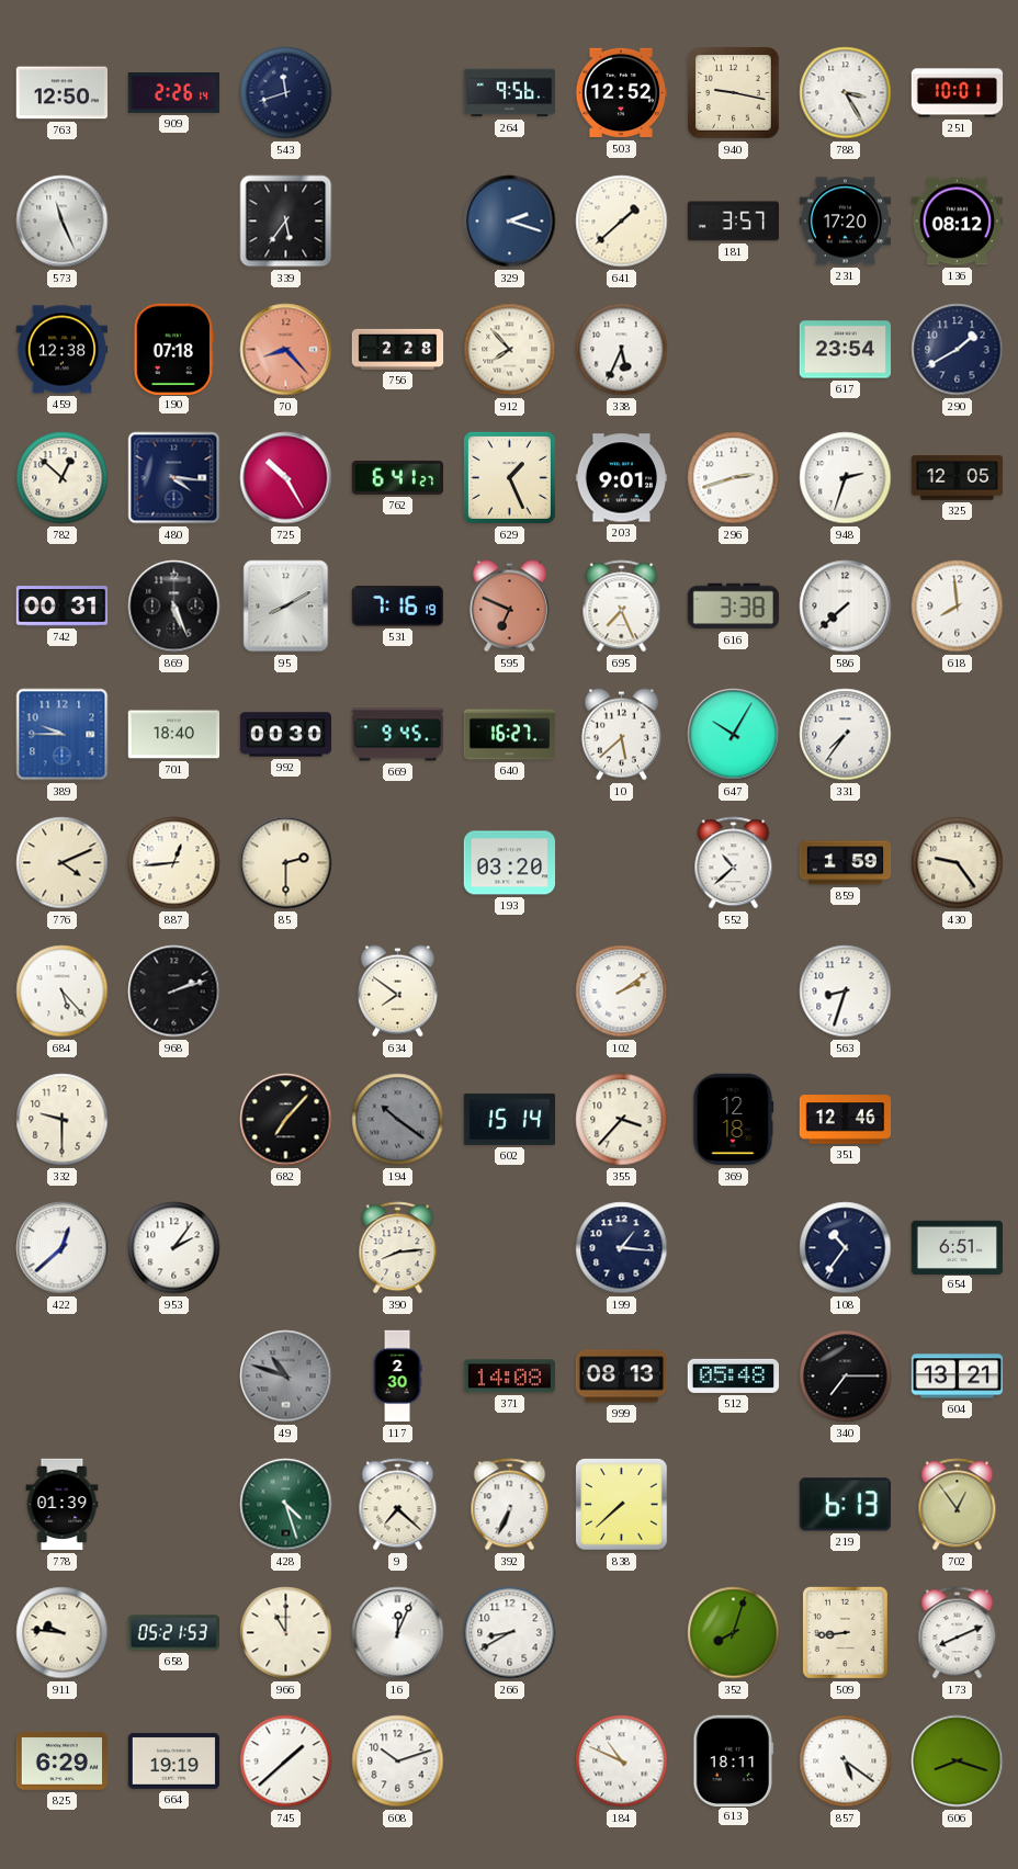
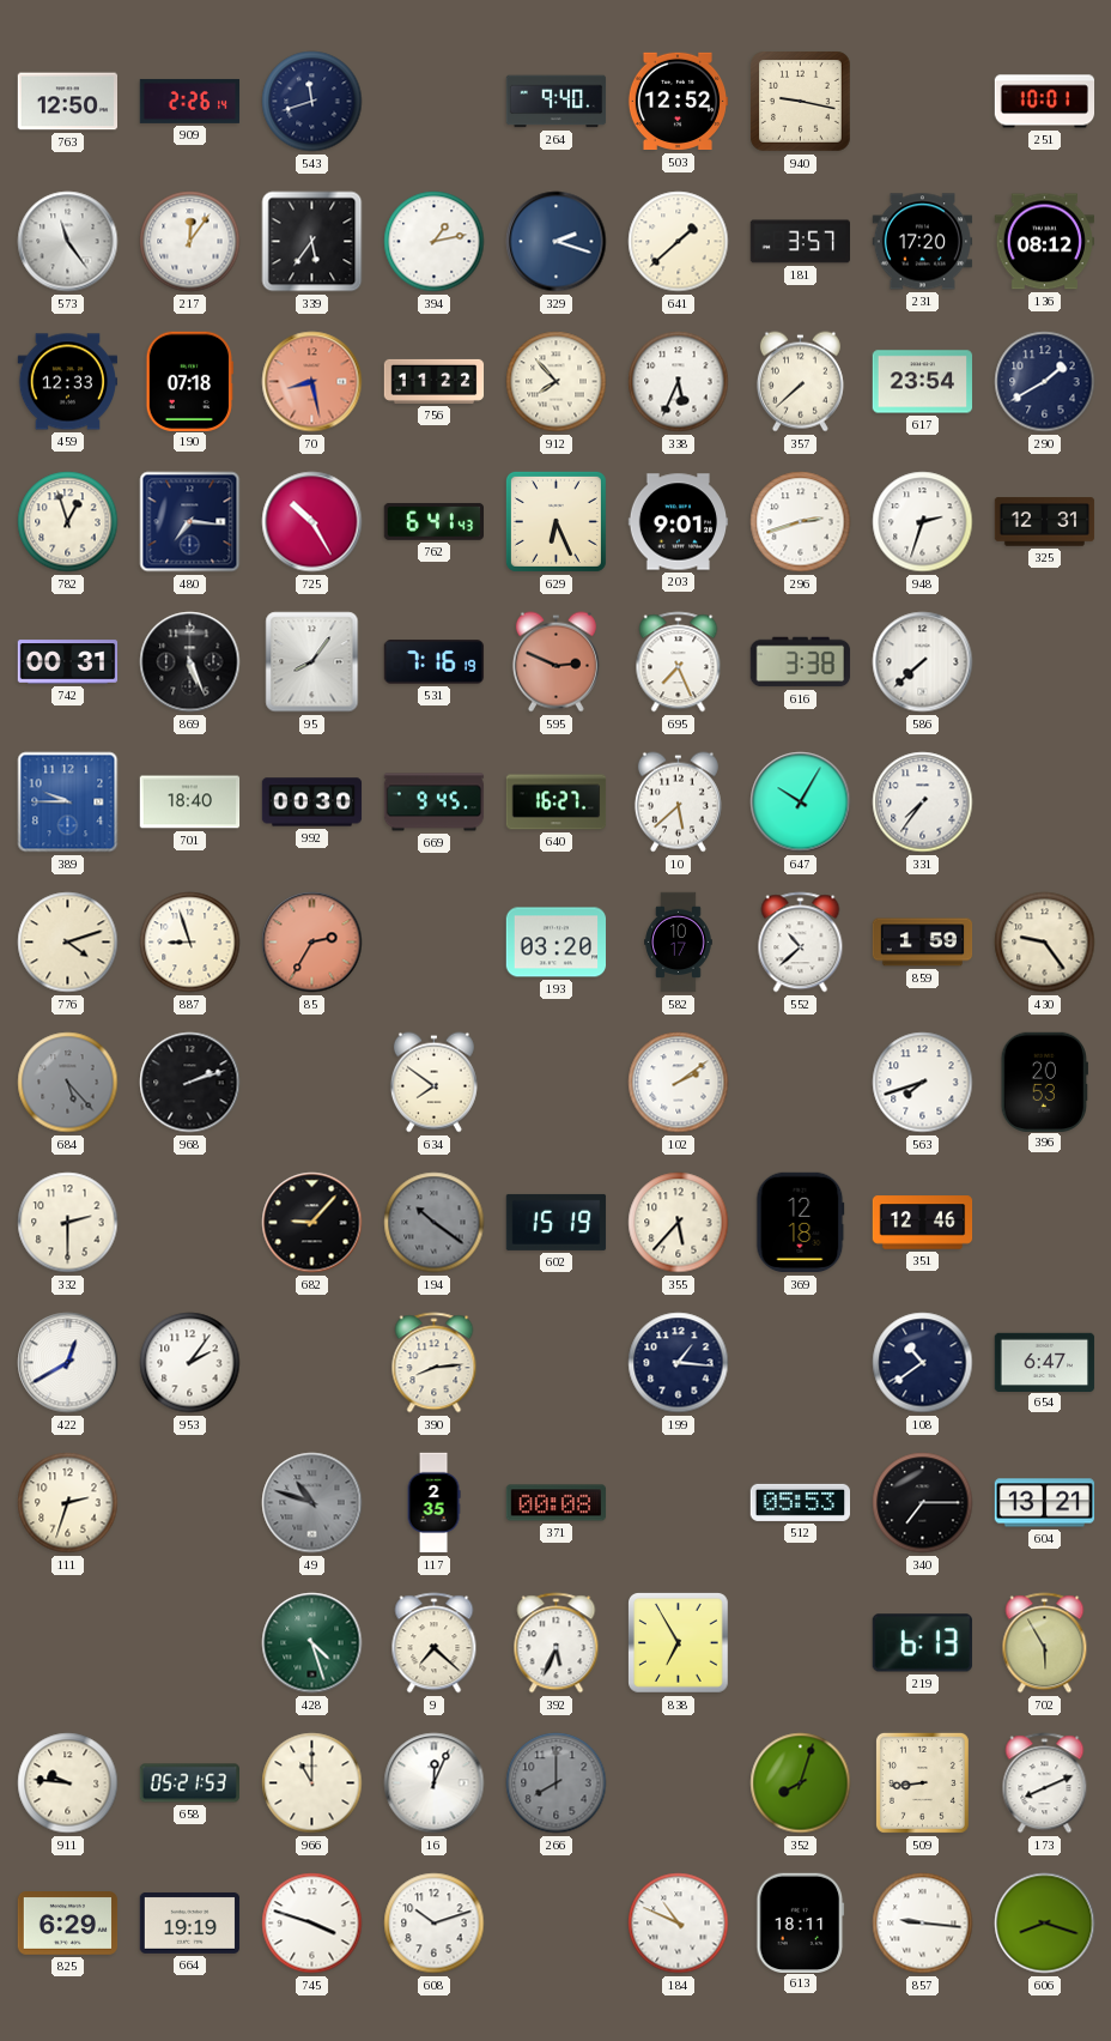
264: 9:56 -> 9:40 (557, 102)
788: 3:25 -> none (846, 93)
573: 11:26 -> 11:24 (68, 242)
217: none -> 12:06 (190, 242)
394: none -> 1:13 (435, 242)
459: 12:38 -> 12:33 (68, 382)
70: 8:23 -> 8:28 (312, 382)
756: 2:28 -> 11:22 (435, 381)
357: none -> 7:38 (800, 382)
782: 12:52 -> 12:57 (68, 522)
480: 4:16 -> 7:16 (190, 522)
762: 6:41:27 -> 6:41:43 (433, 521)
629: 1:26 -> 6:26 (555, 521)
325: 12:05 -> 12:31 (1045, 522)
95: 8:10 -> 8:06 (312, 662)
595: 6:49 -> 2:49 (555, 662)
618: 7:59 -> none (958, 607)
776: 4:11 -> 4:12 (68, 943)
887: 12:44 -> 8:57 (190, 943)
85: 2:30 -> 2:35 (312, 943)
85 dial: cream -> salmon (312, 943)
582: none -> 10:17 (679, 943)
684 dial: white -> grey (68, 1083)
563: 8:33 -> 7:42 (923, 1083)
396: none -> 20:53 (1044, 1082)
332: 9:30 -> 2:30 (68, 1223)
682: 7:07 -> 9:07 (312, 1223)
602: 15:14 -> 15:19 (557, 1222)
355: 3:37 -> 5:37 (679, 1223)
422: 12:38 -> 12:40 (68, 1363)
108: 10:36 -> 10:39 (923, 1363)
654: 6:51 -> 6:47 (1045, 1362)
111: none -> 2:33 (68, 1503)
117: 2:30 -> 2:35 (433, 1503)
371: 14:08 -> 00:08 (557, 1503)
999: 08:13 -> none (622, 1377)
512: 05:48 -> 05:53 (800, 1502)
778: 01:39 -> none (63, 1505)
392: 6:34 -> 5:34 (557, 1643)
838: 7:38 -> 6:55 (679, 1643)
702: 12:54 -> 5:55 (1045, 1643)
266: 8:40 -> 8:00 (557, 1783)
266 dial: white -> grey (557, 1783)
745: 1:38 -> 3:48 (312, 1924)
857: 5:21 -> 9:16 (923, 1924)
